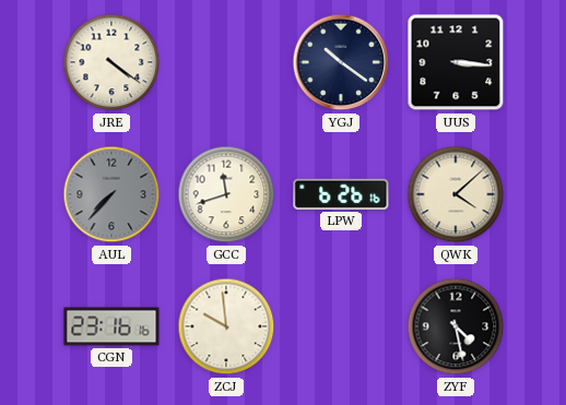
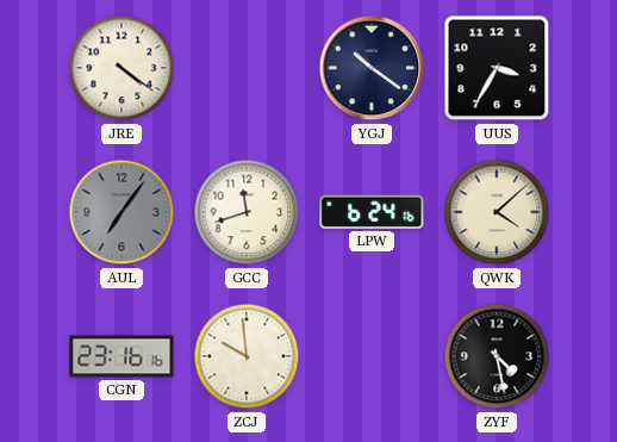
UUS: 3:16 -> 3:35 (497, 68)
AUL: 7:37 -> 7:06 (121, 212)
LPW: 6:26 -> 6:24 (372, 212)
